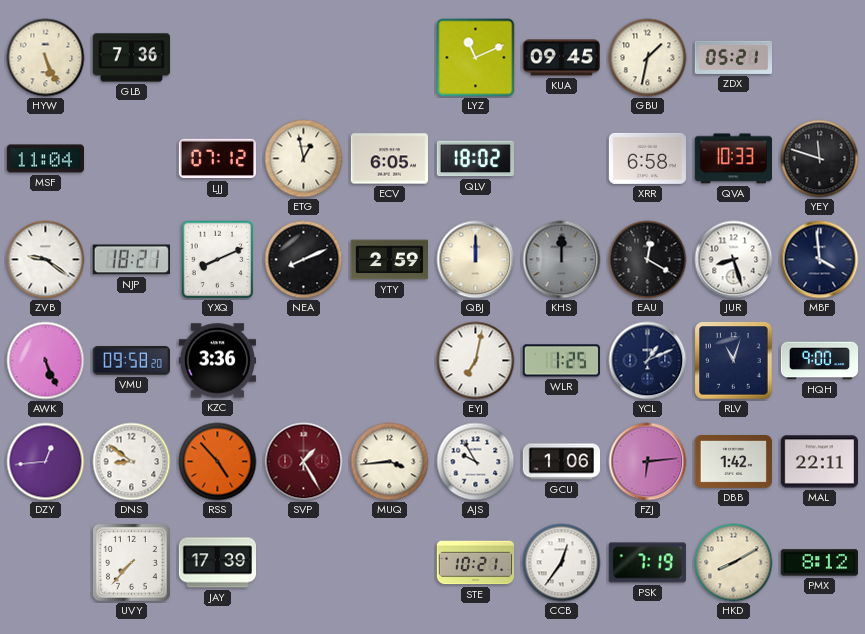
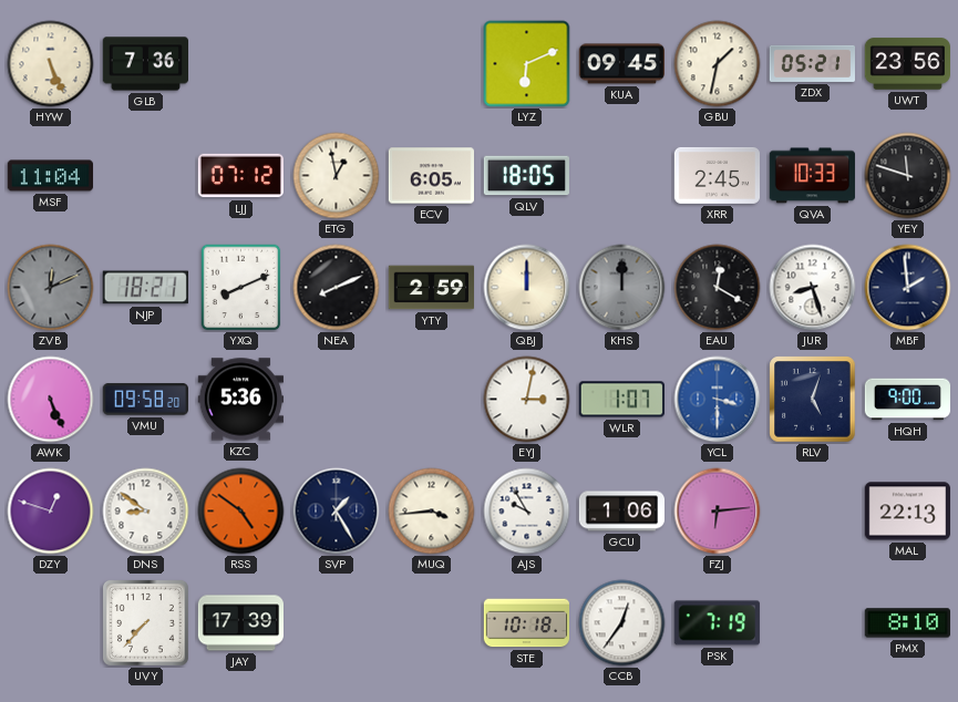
LYZ: 11:11 -> 6:11 (527, 64)
UWT: none -> 23:56 (907, 64)
QLV: 18:02 -> 18:05 (526, 176)
XRR: 6:58 -> 2:45 (717, 175)
ZVB: 9:21 -> 12:11 (51, 288)
ZVB dial: white -> grey (51, 288)
MBF: 3:59 -> 1:59 (908, 288)
KZC: 3:36 -> 5:36 (240, 400)
EYJ: 7:02 -> 3:02 (527, 400)
WLR: 1:25 -> 1:07 (621, 400)
YCL: 1:11 -> 3:30 (718, 400)
YCL dial: navy -> blue (718, 400)
RLV: 11:03 -> 5:03 (813, 400)
DZY: 12:44 -> 12:48 (51, 512)
RSS: 4:53 -> 4:51 (241, 512)
SVP dial: burgundy -> navy (337, 512)
DBB: 1:42 -> none (733, 462)
MAL: 22:11 -> 22:13 (907, 512)
STE: 10:21 -> 10:18 (526, 623)
HKD: 8:10 -> none (734, 563)
PMX: 8:12 -> 8:10 (907, 623)
